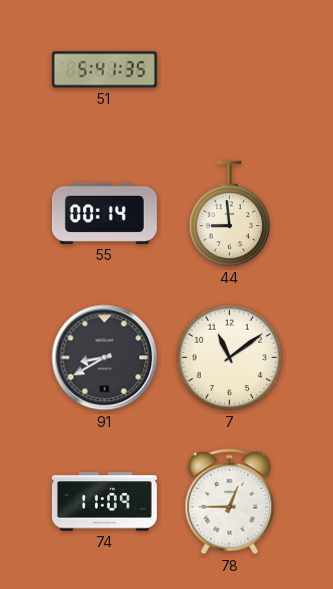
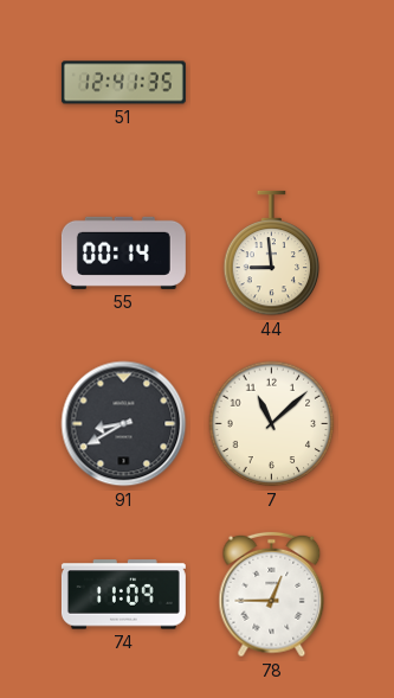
51: 5:41 -> 12:41 (123, 83)
7: 11:09 -> 11:08 (272, 424)
